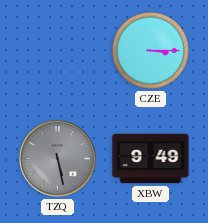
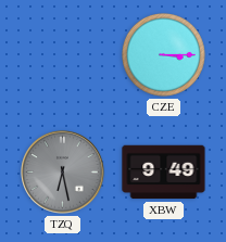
TZQ: 5:28 -> 6:28 (63, 173)
